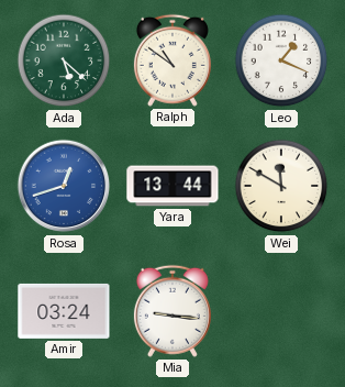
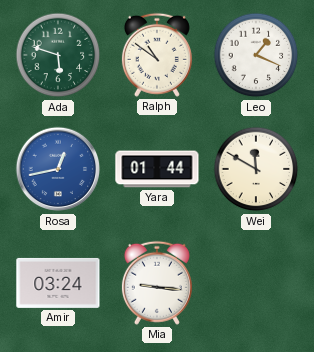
Ada: 5:22 -> 5:48 (58, 55)
Rosa: 12:42 -> 12:43 (58, 169)
Yara: 13:44 -> 01:44 (157, 169)
